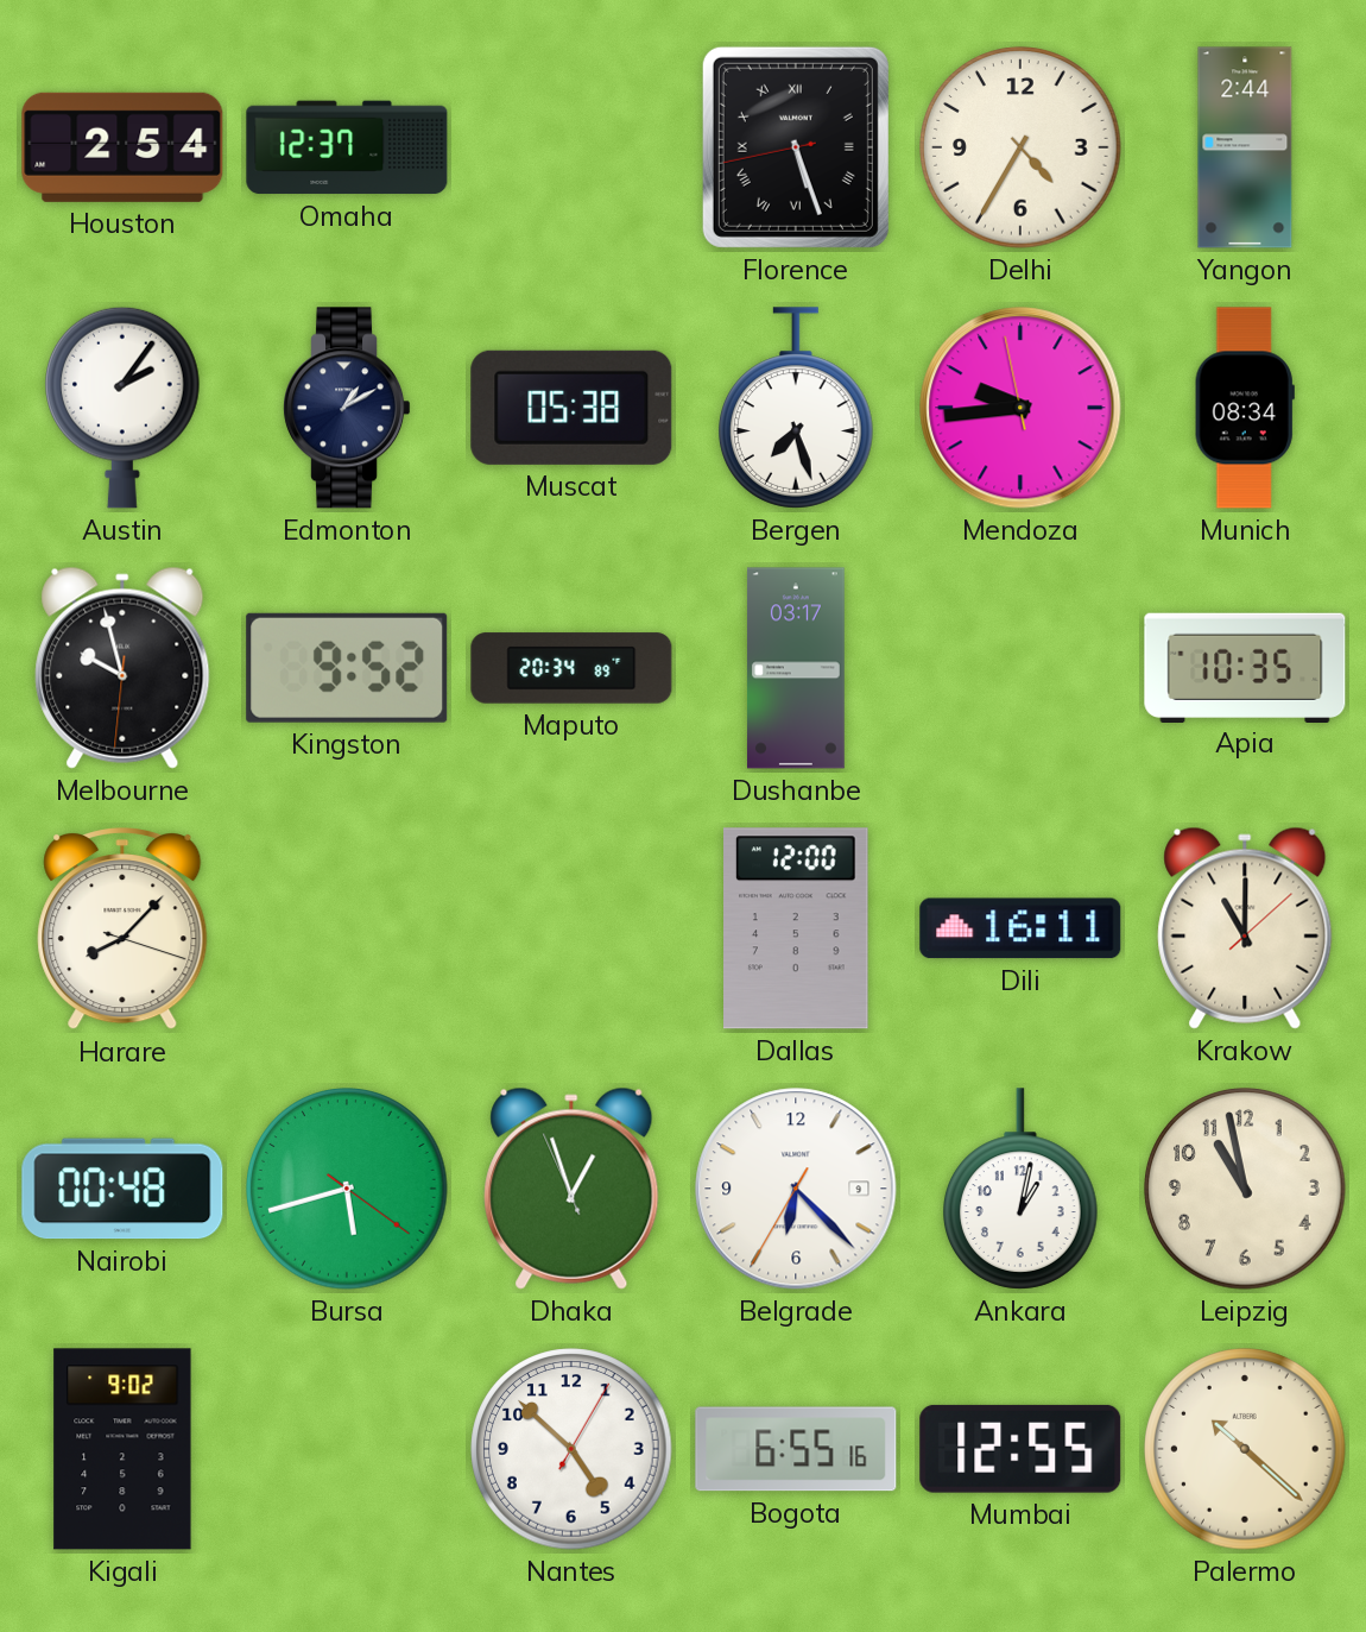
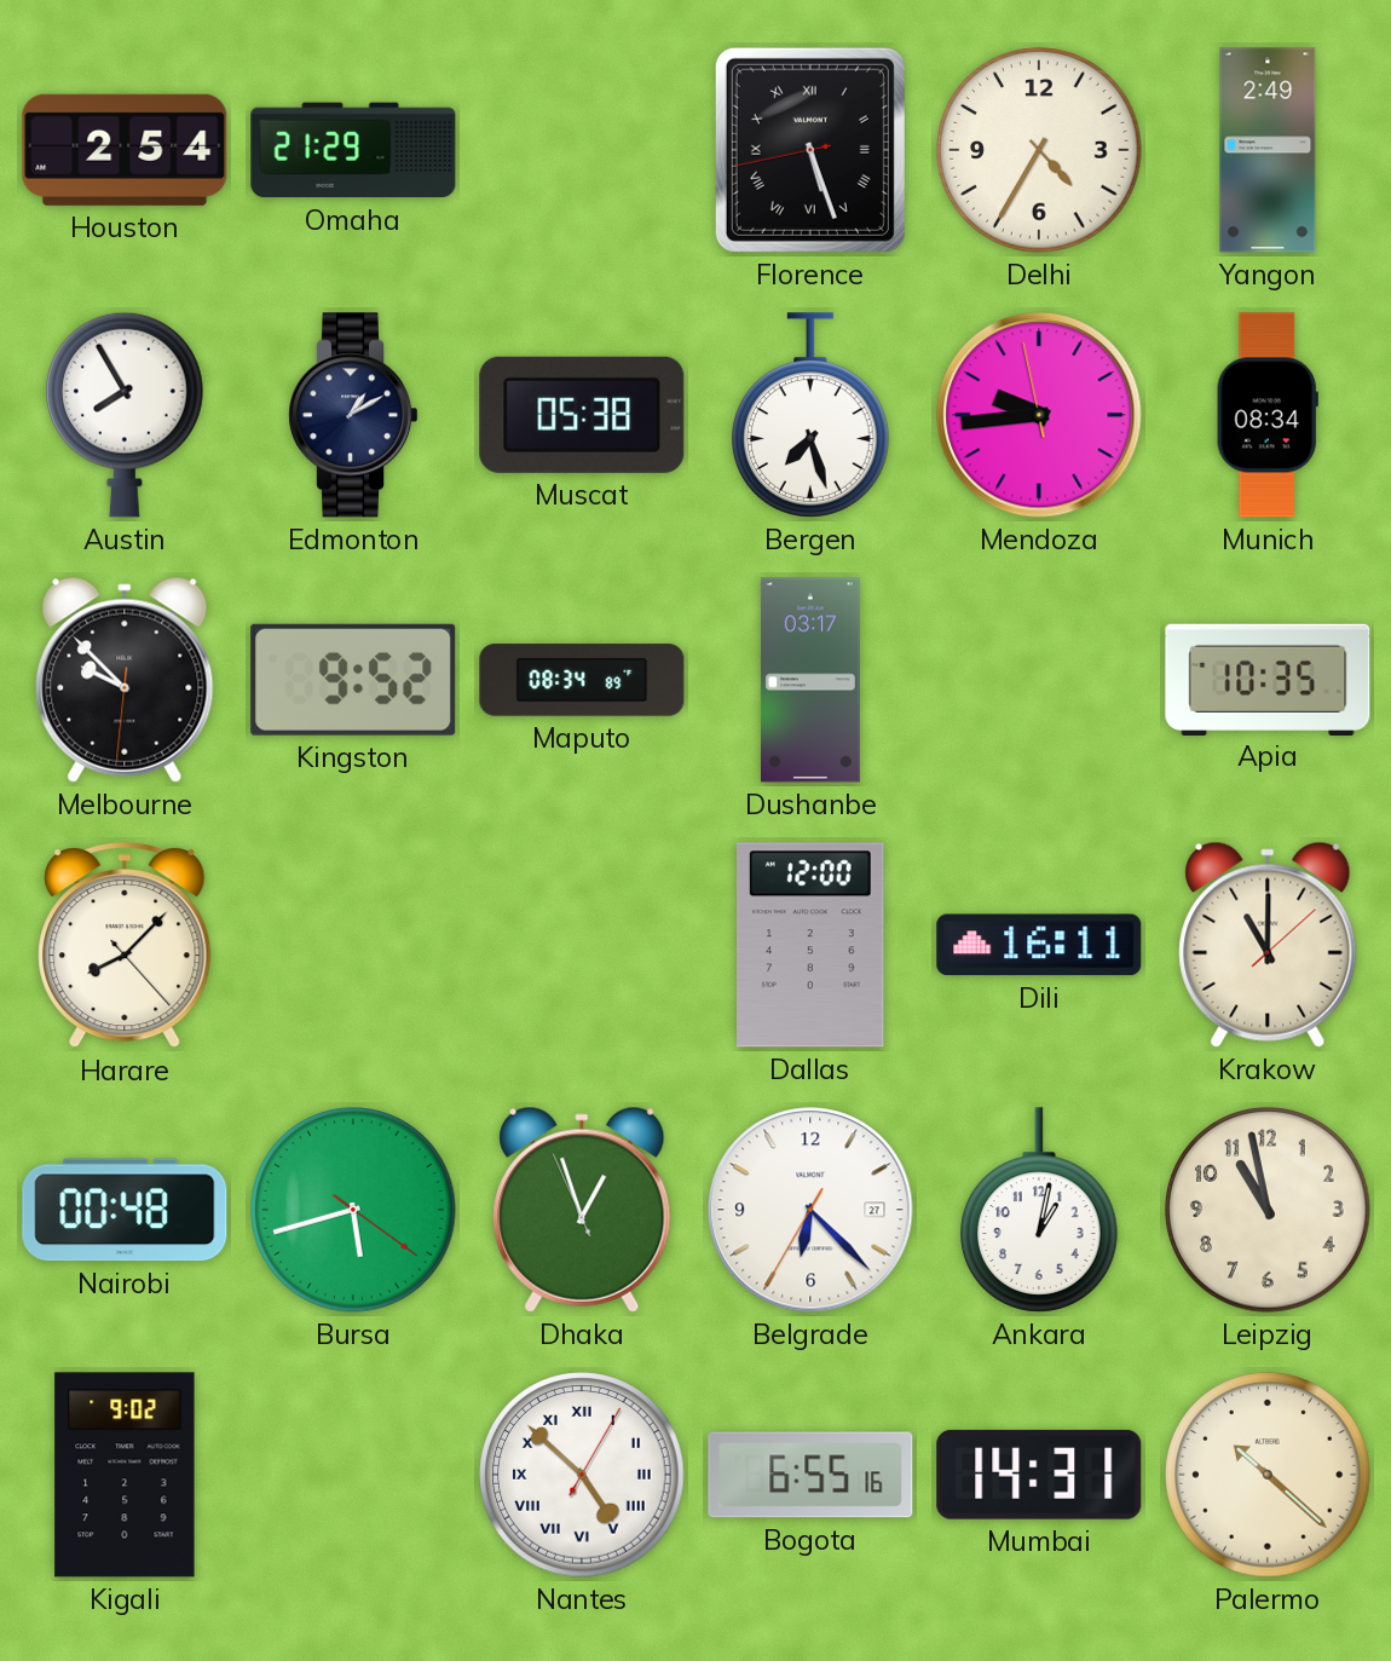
Omaha: 12:37 -> 21:29 (353, 150)
Yangon: 2:44 -> 2:49 (1268, 150)
Austin: 2:06 -> 7:55 (126, 415)
Melbourne: 9:57 -> 9:52 (125, 680)
Maputo: 20:34 -> 08:34 (582, 680)
Harare: 8:07:18 -> 8:07:23 (125, 946)
Belgrade date: 9 -> 27 (810, 1210)
Nantes numerals: Arabic -> Roman (582, 1475)
Mumbai: 12:55 -> 14:31 (1039, 1475)
